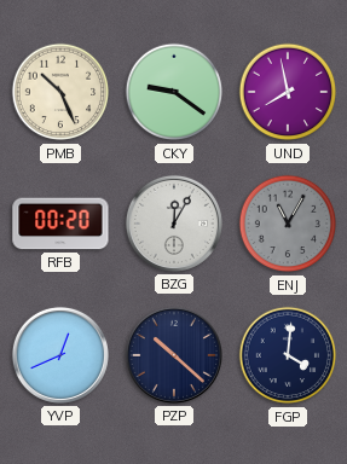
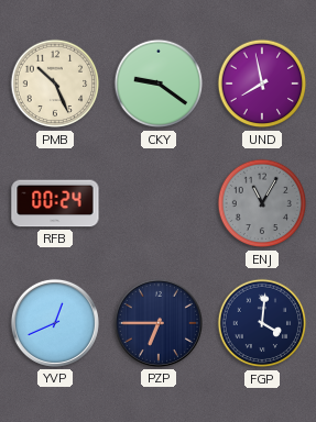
RFB: 00:20 -> 00:24 (55, 203)
BZG: 12:05 -> none (174, 224)
PZP: 10:22 -> 6:45 (159, 323)
